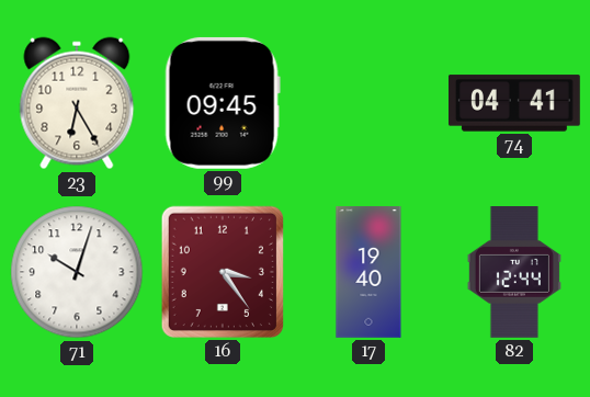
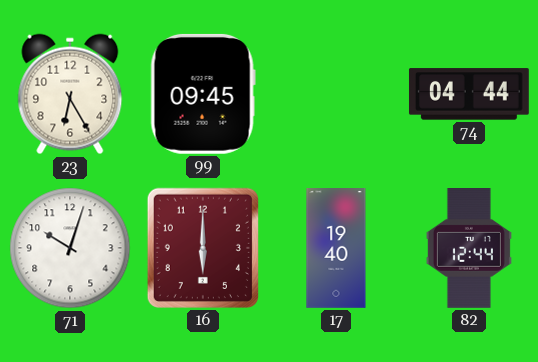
74: 04:41 -> 04:44 (469, 94)
16: 3:24 -> 6:00 (203, 248)
